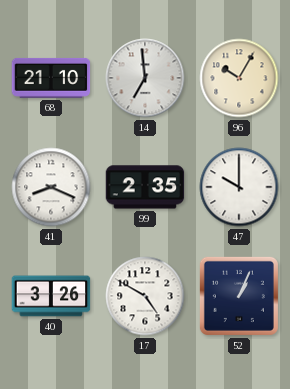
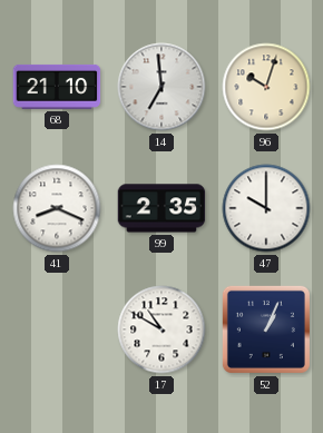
96: 10:05 -> 10:03 (266, 87)
40: 3:26 -> none (51, 296)
17: 4:50 -> 10:50 (161, 329)
